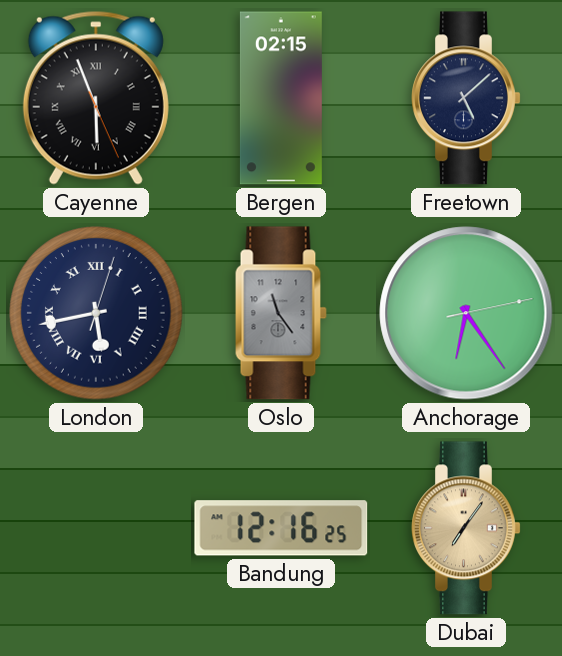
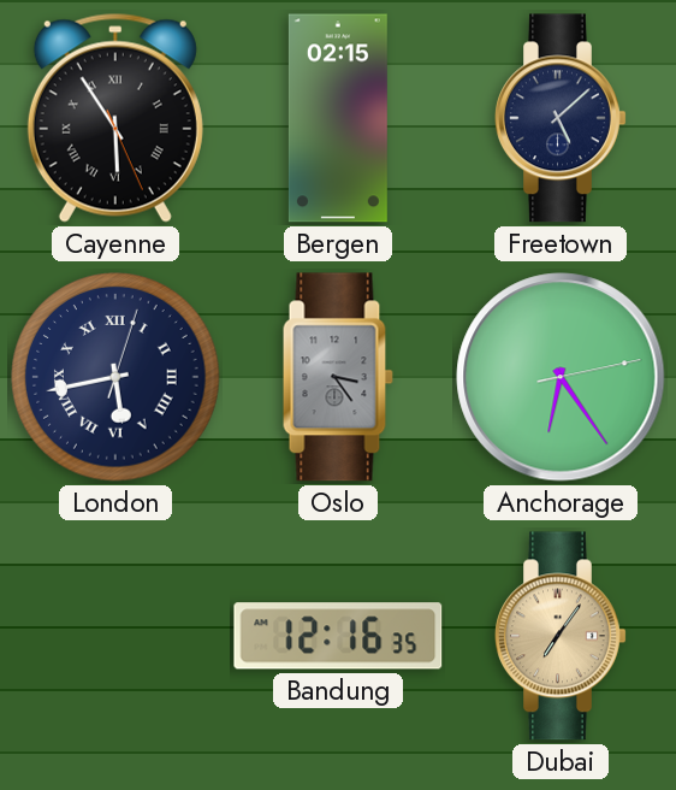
Cayenne: 5:56 -> 5:54 (115, 118)
Oslo: 11:24 -> 3:24 (338, 377)
Bandung: 12:16:25 -> 12:16:35 (338, 636)
